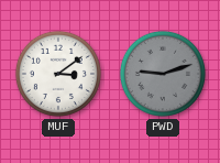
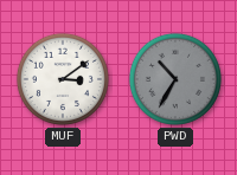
PWD: 9:12 -> 10:35 (175, 79)
